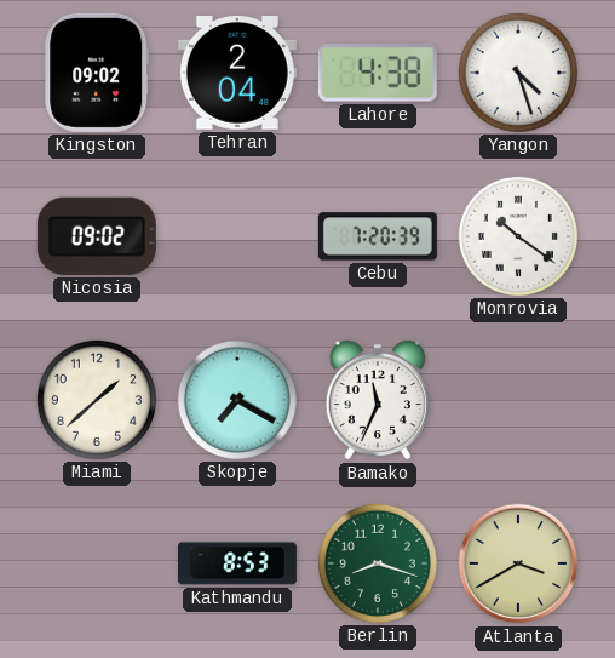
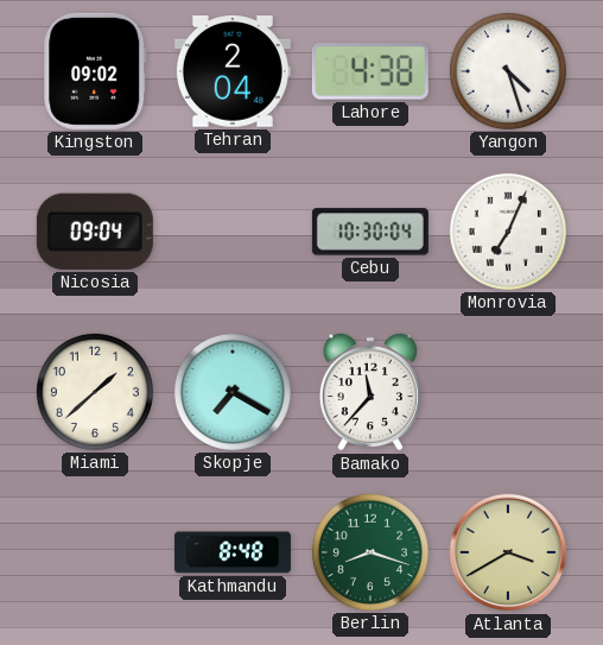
Nicosia: 09:02 -> 09:04 (95, 232)
Cebu: 7:20 -> 10:30 (370, 232)
Monrovia: 10:21 -> 7:04 (508, 232)
Bamako: 11:34 -> 11:37 (370, 392)
Kathmandu: 8:53 -> 8:48 (233, 552)
